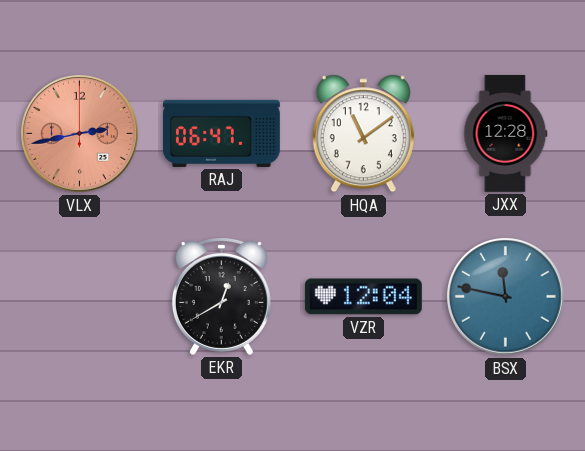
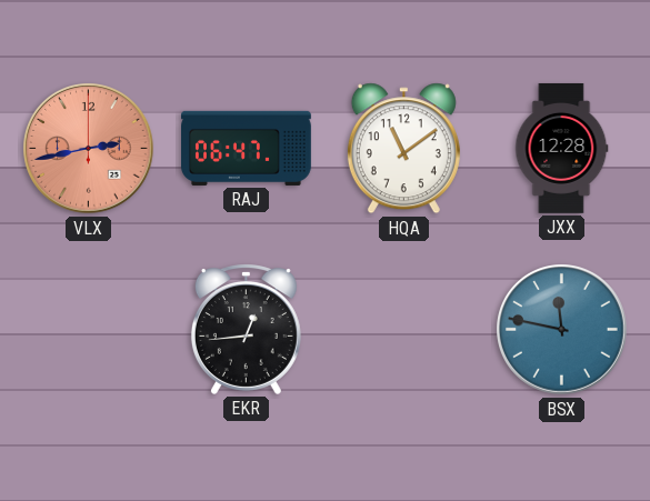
EKR: 12:40 -> 12:44 (246, 329)
VZR: 12:04 -> none (363, 297)
